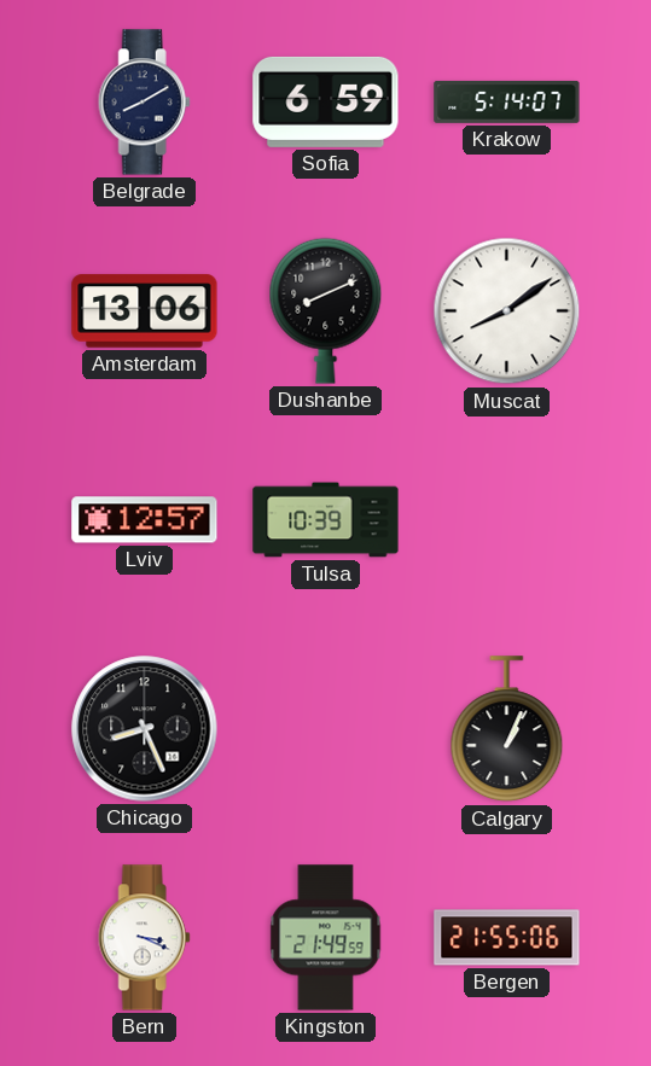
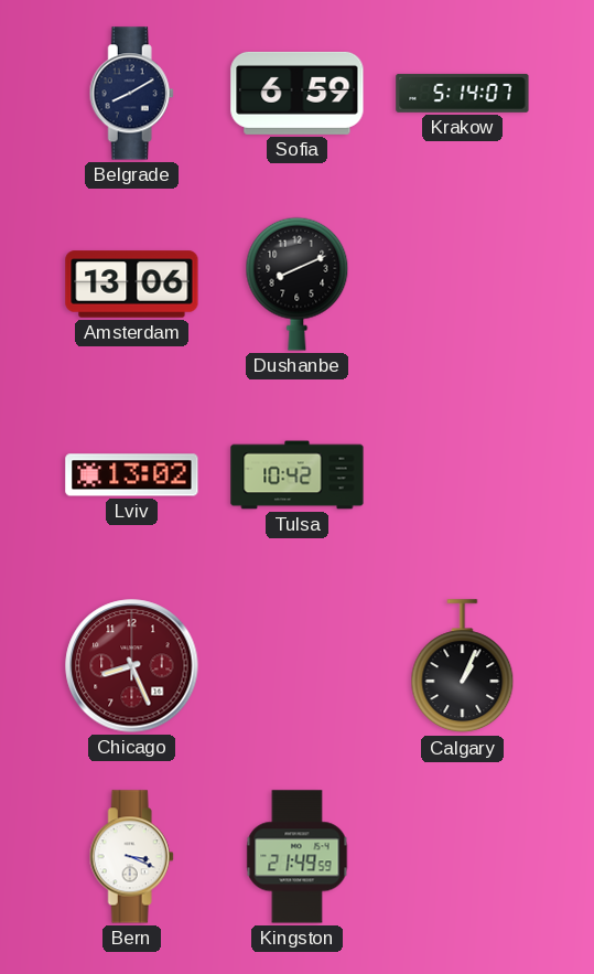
Muscat: 8:09 -> none (507, 311)
Lviv: 12:57 -> 13:02 (132, 475)
Tulsa: 10:39 -> 10:42 (298, 475)
Chicago dial: black -> burgundy (132, 666)
Bergen: 21:55 -> none (507, 938)
